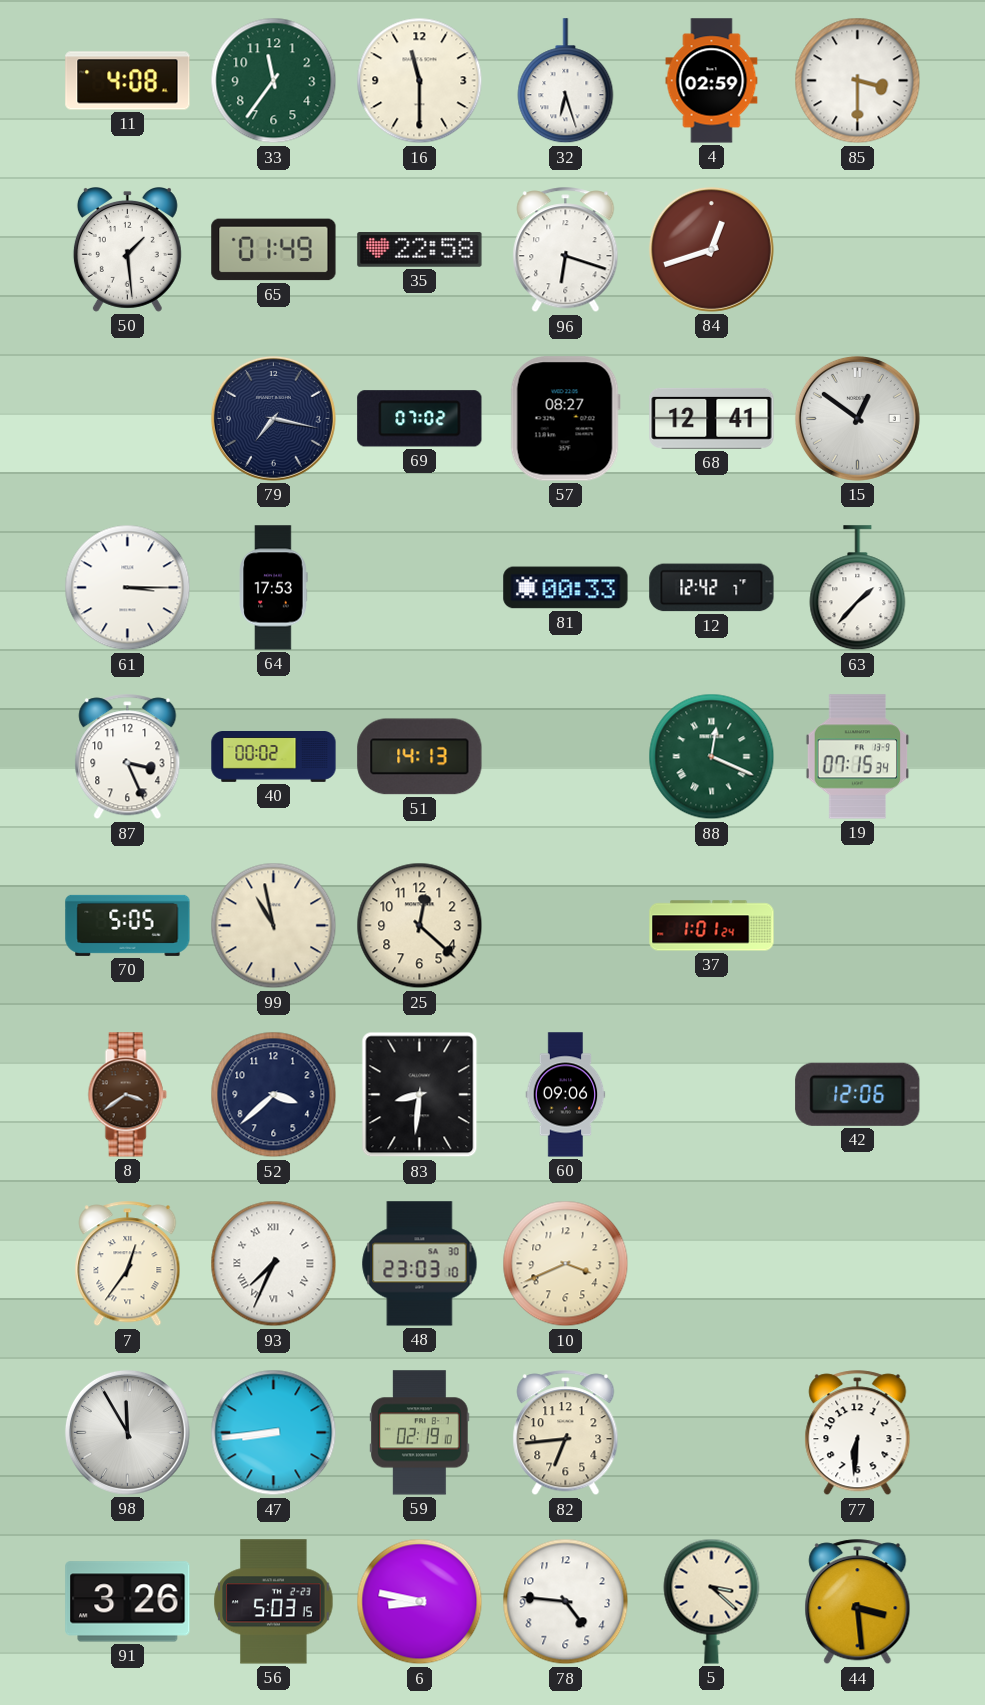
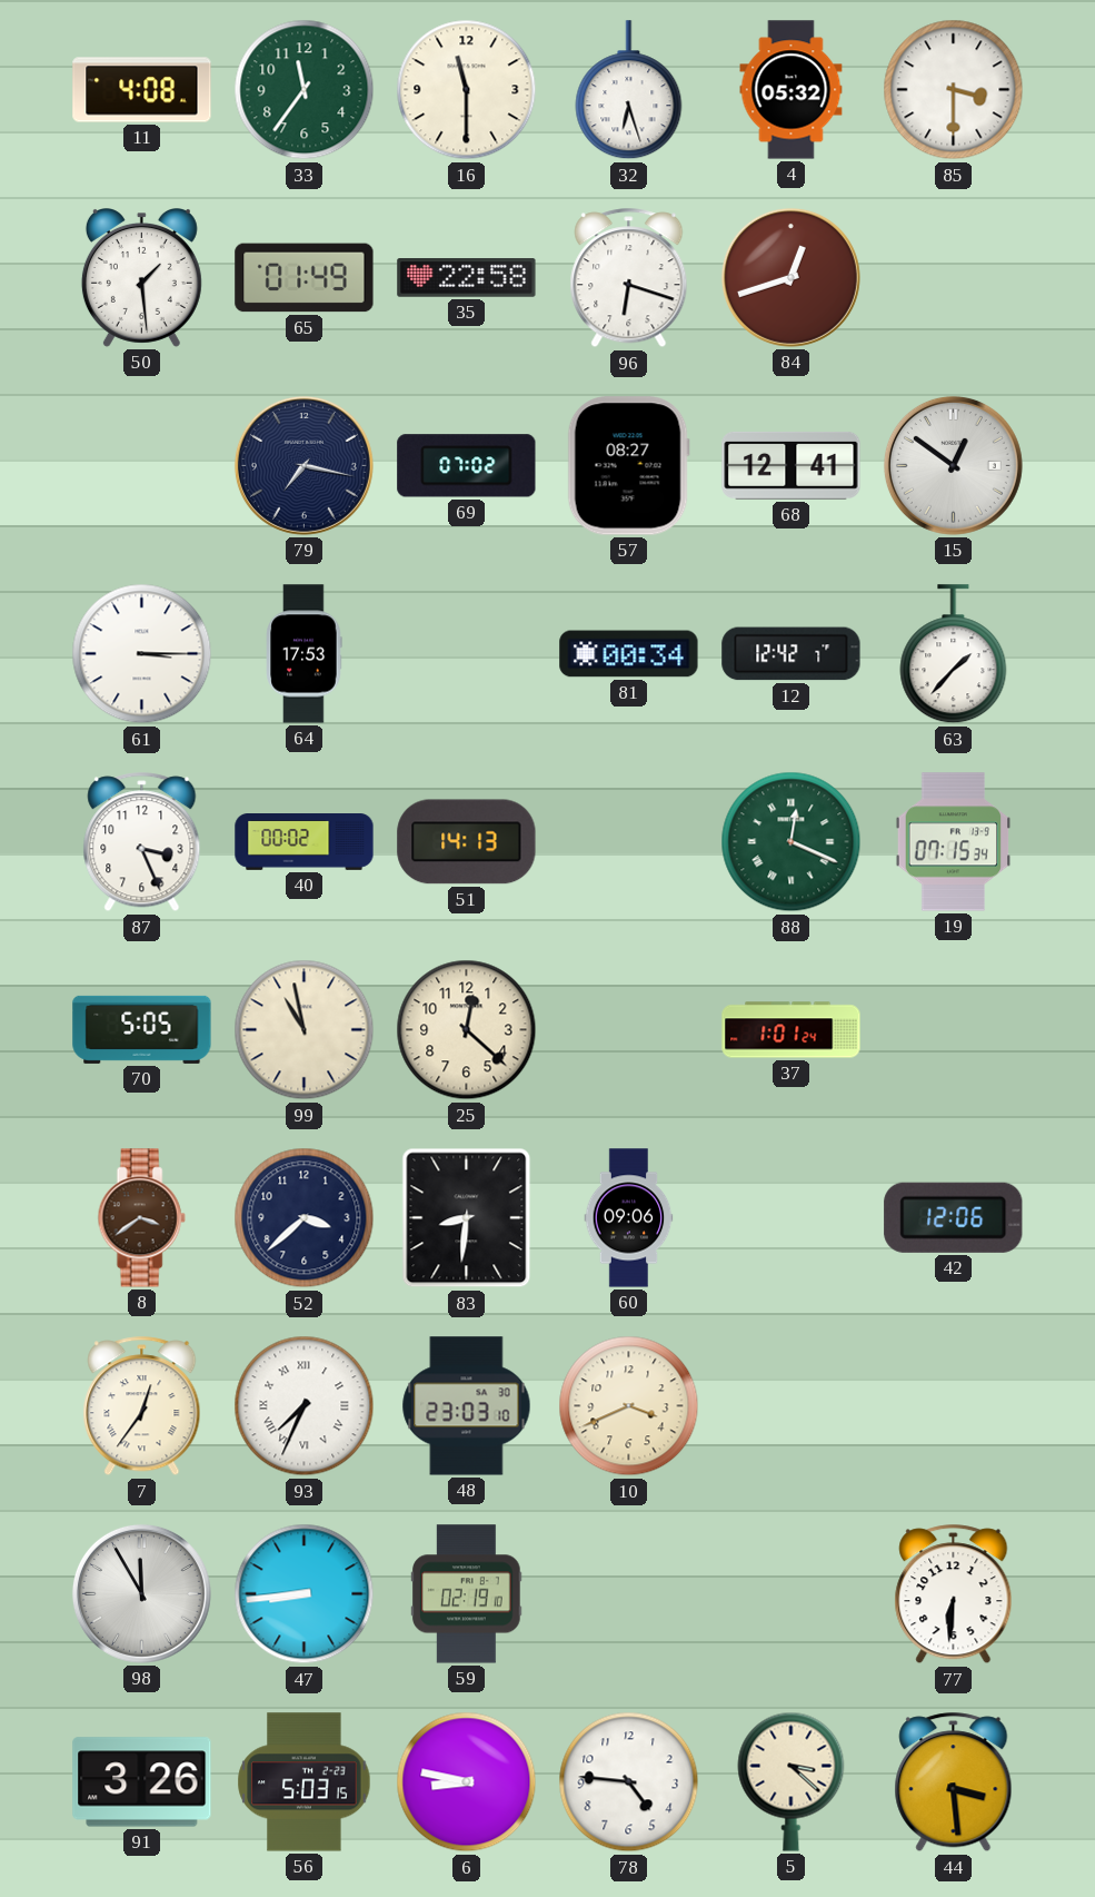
4: 02:59 -> 05:32 (792, 90)
81: 00:33 -> 00:34 (629, 654)
82: 6:44 -> none (566, 1433)
